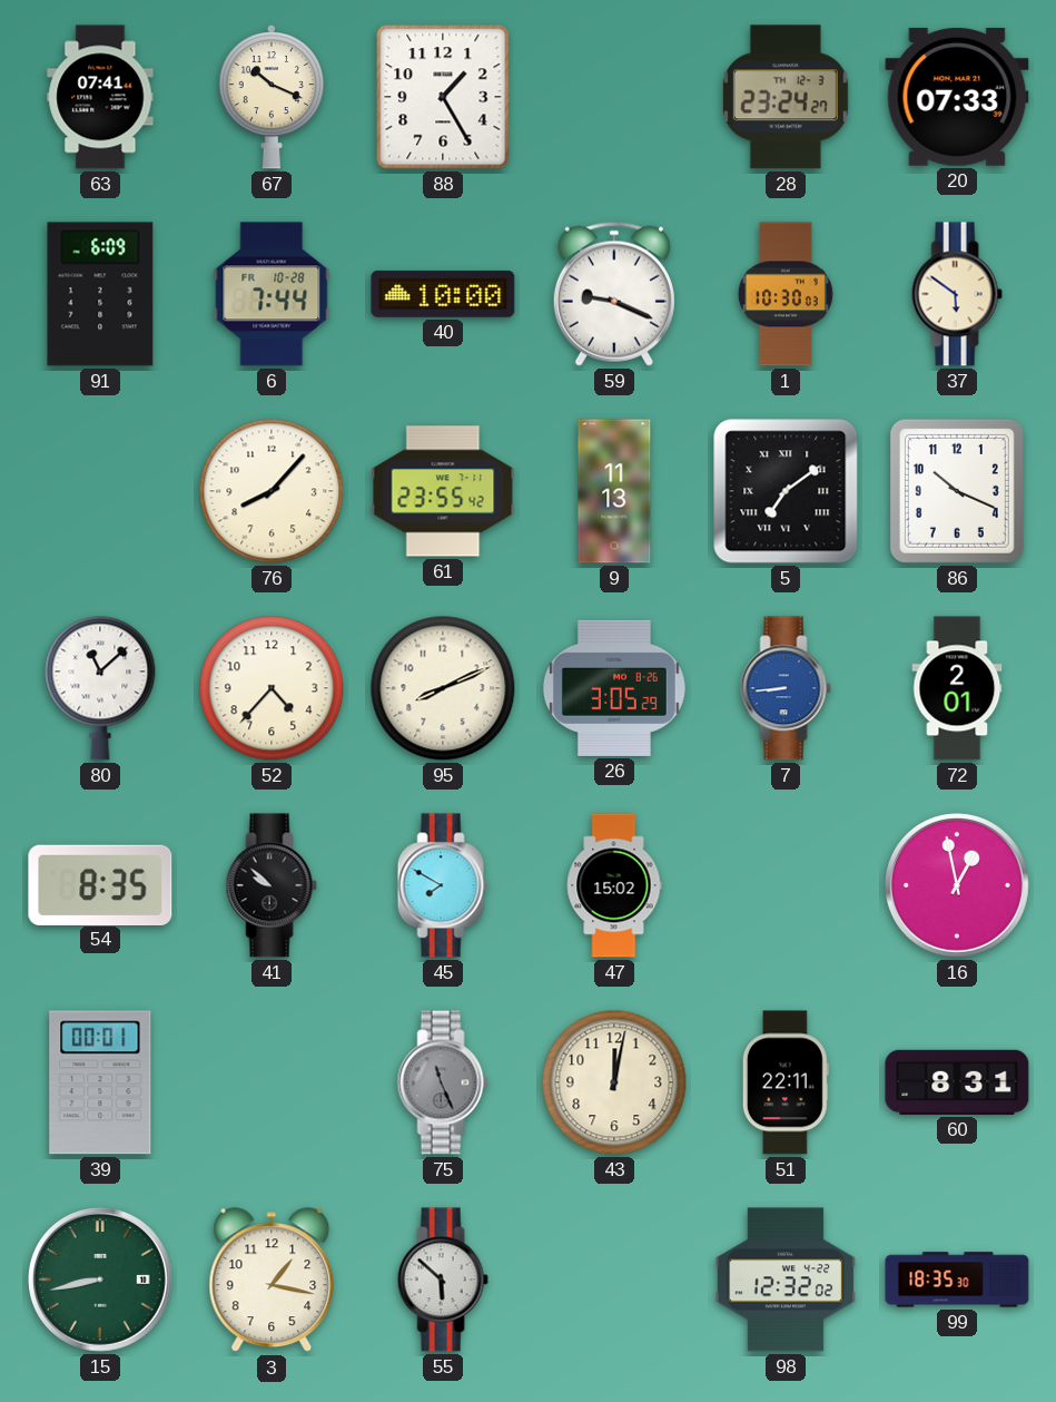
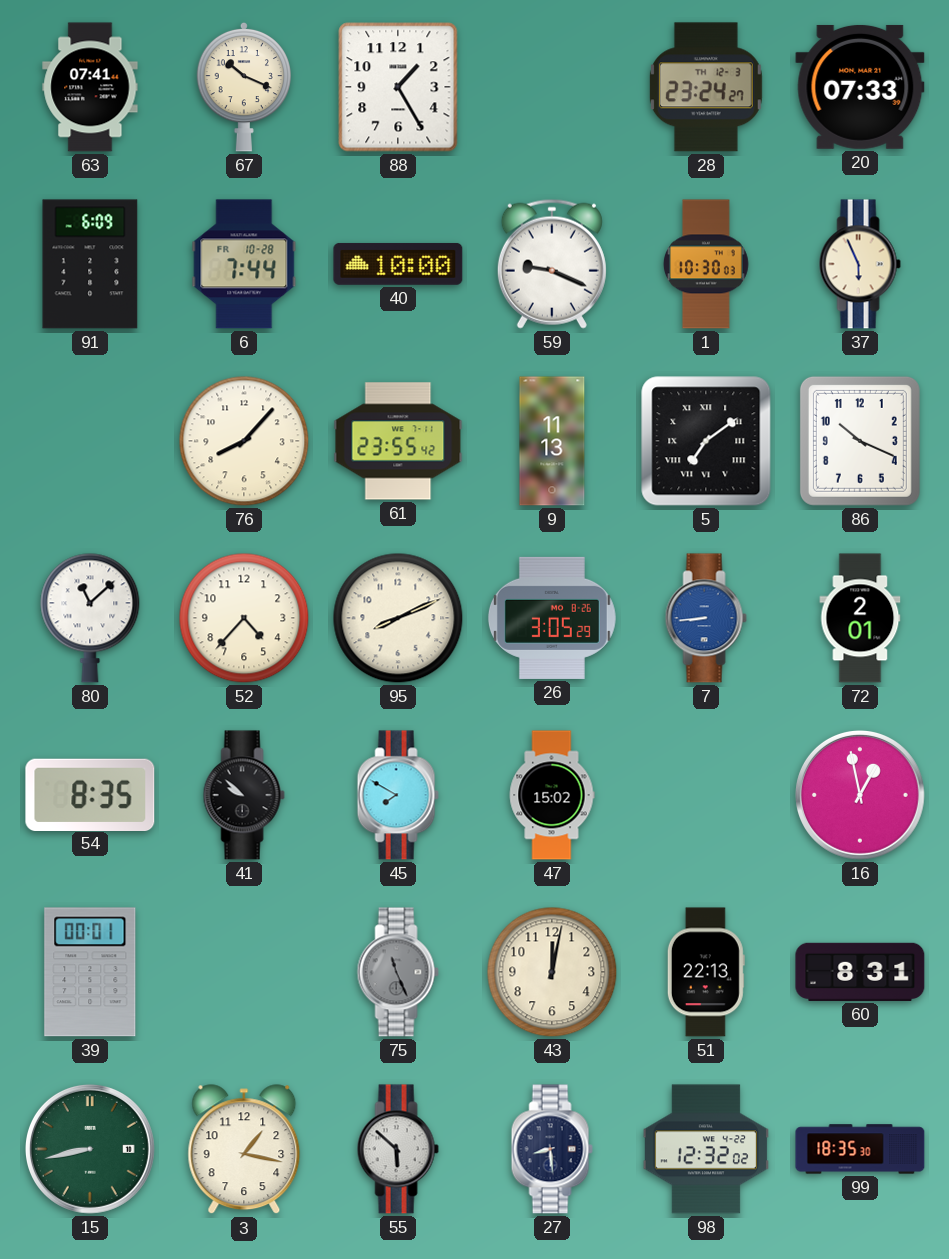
37: 5:51 -> 5:56 (860, 264)
51: 22:11 -> 22:13 (706, 972)
27: none -> 8:29 (552, 1149)
